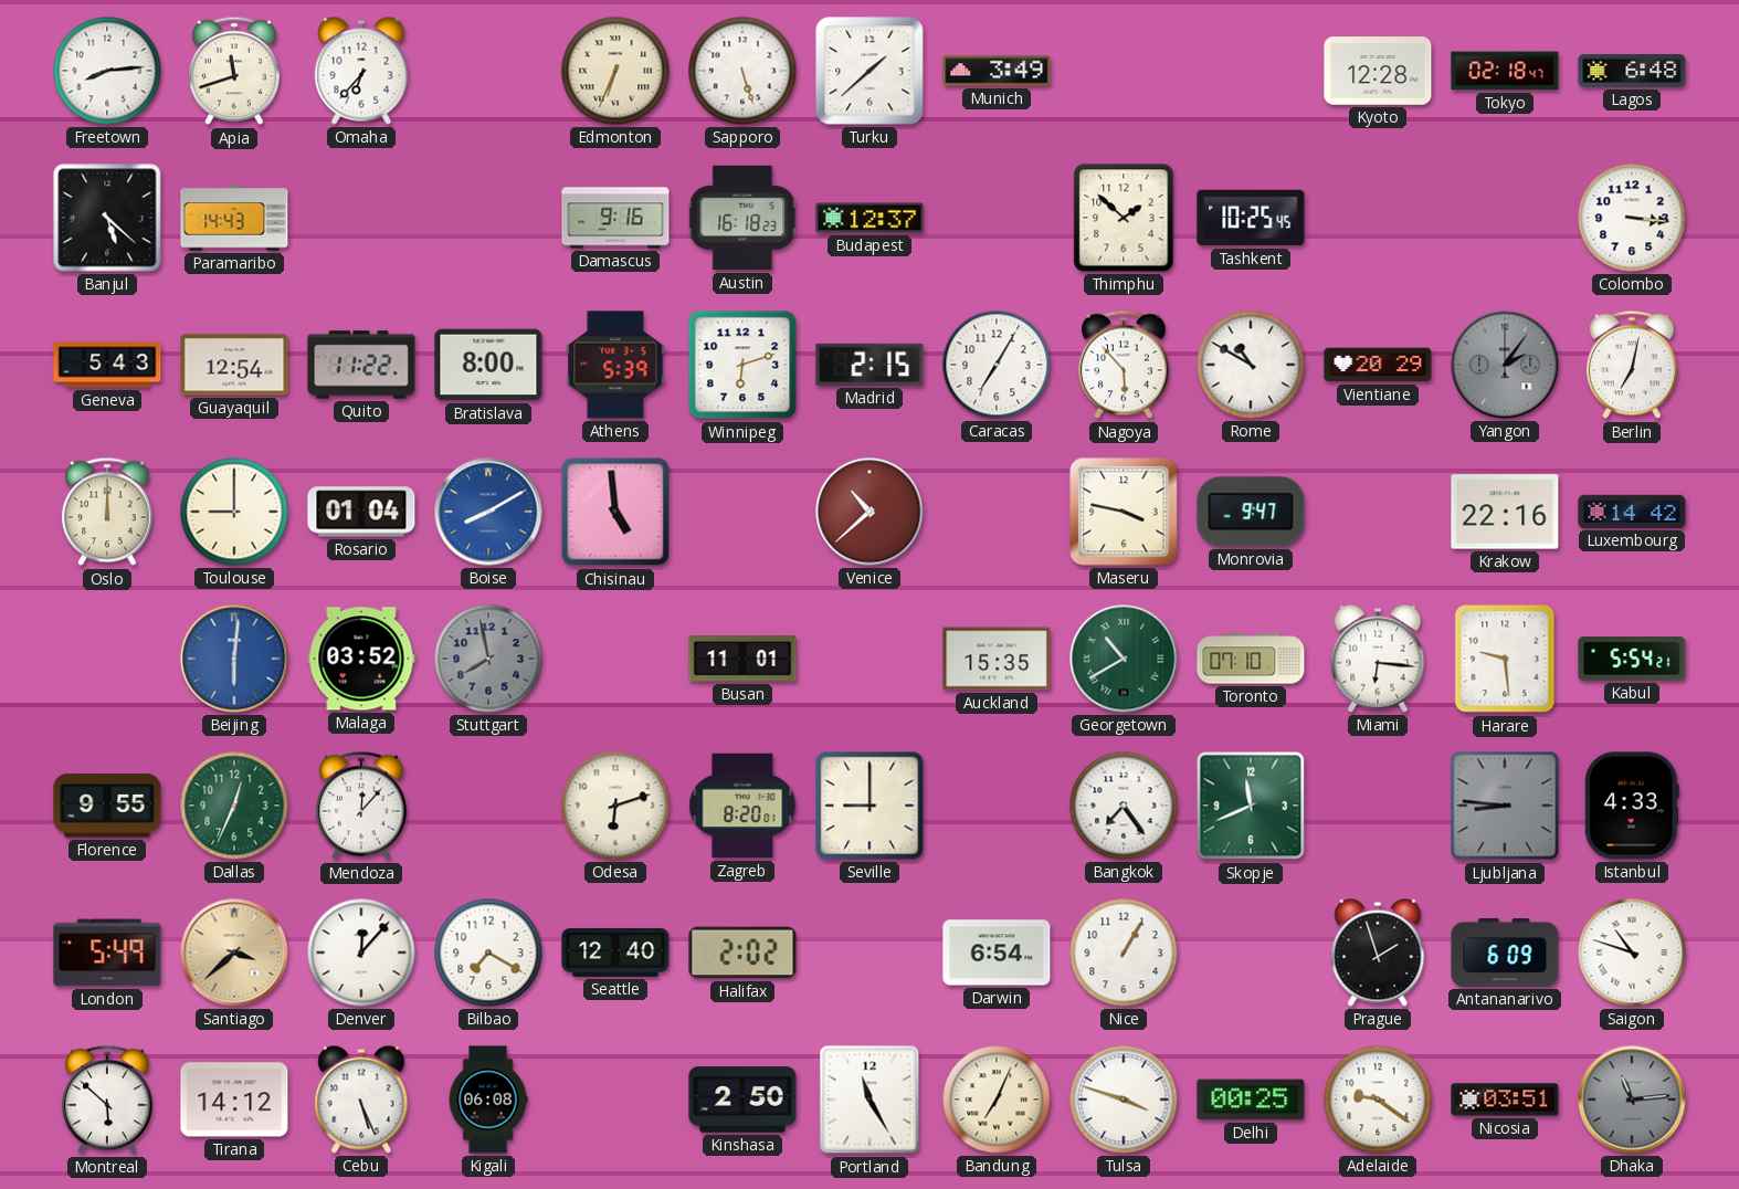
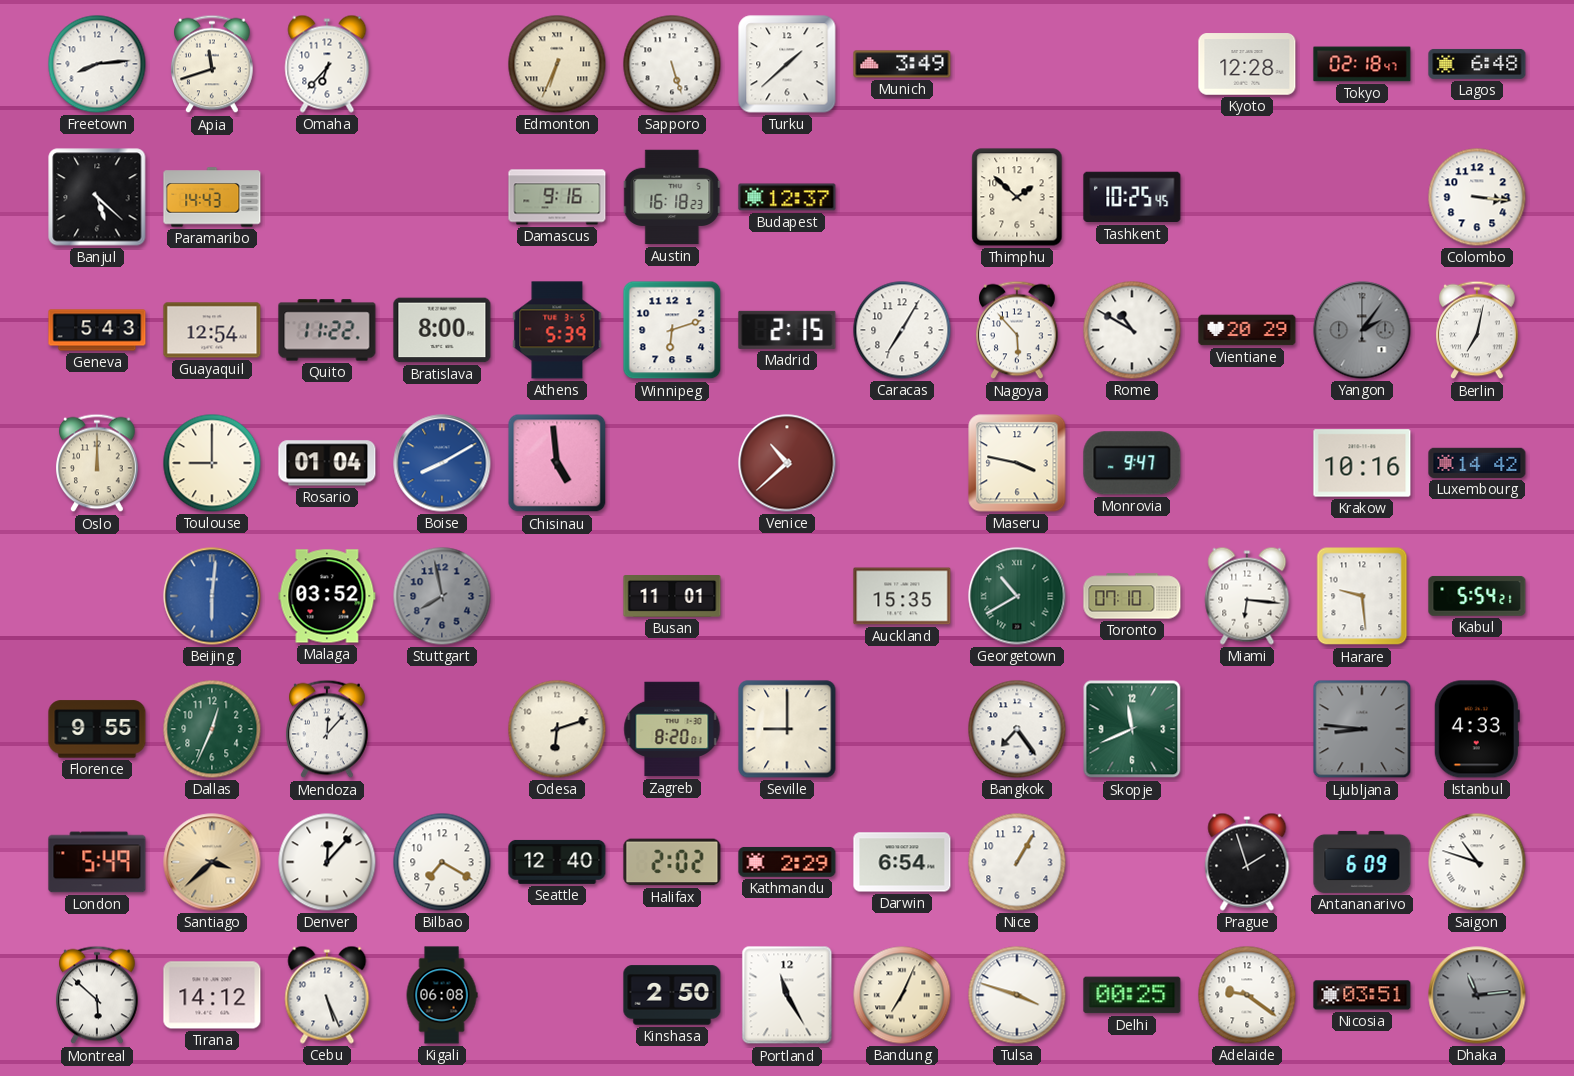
Krakow: 22:16 -> 10:16 (1362, 463)
Kathmandu: none -> 2:29 (787, 862)
